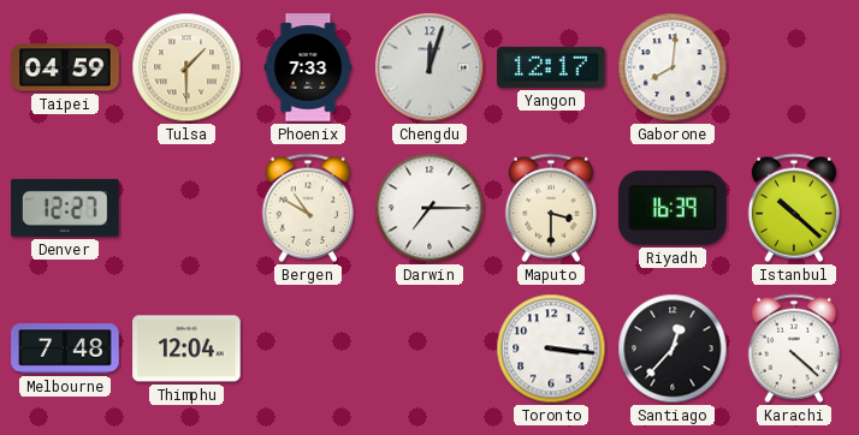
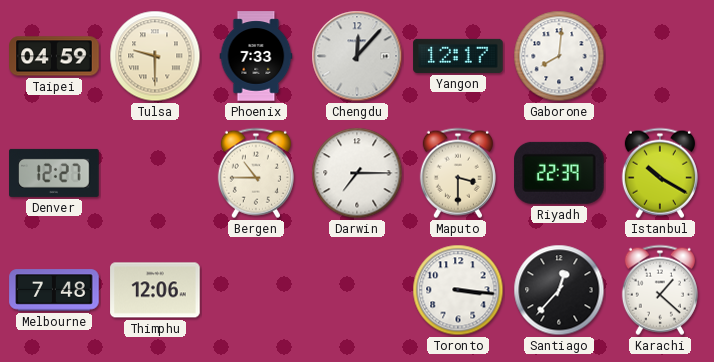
Tulsa: 1:30 -> 9:30 (155, 56)
Chengdu: 12:03 -> 12:07 (357, 56)
Bergen: 10:50 -> 10:45 (256, 173)
Riyadh: 16:39 -> 22:39 (560, 173)
Istanbul: 10:22 -> 10:20 (660, 173)
Thimphu: 12:04 -> 12:06 (155, 290)
Karachi: 4:22 -> 1:22 (660, 290)
